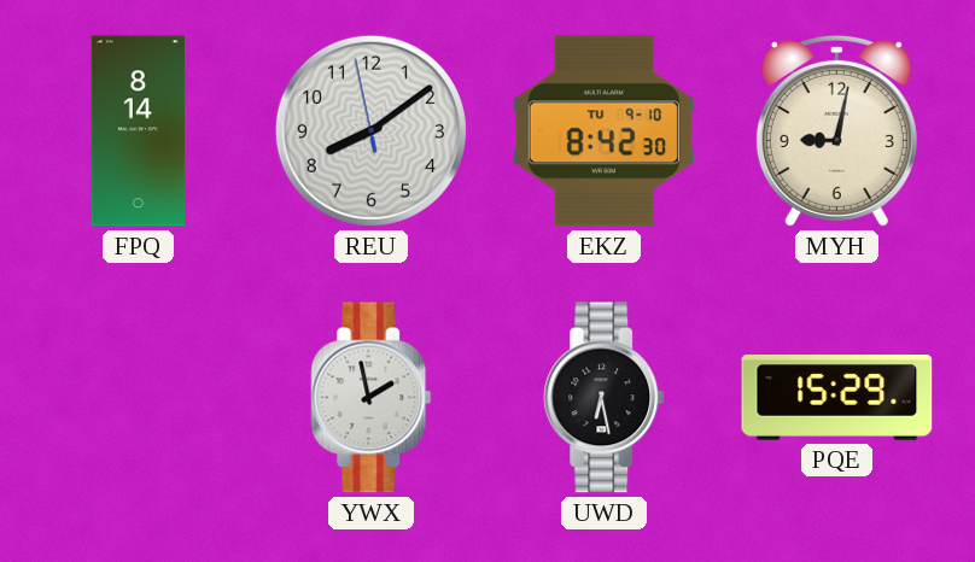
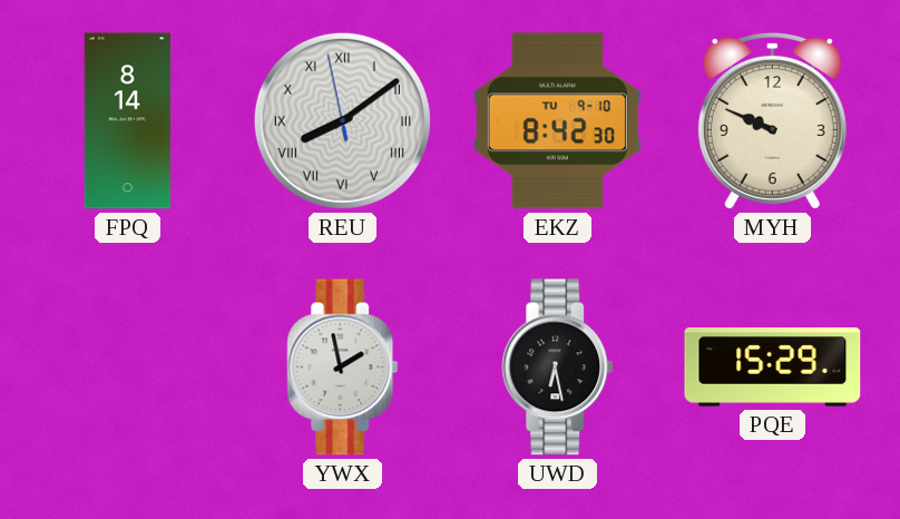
REU numerals: Arabic -> Roman (342, 120)
MYH: 9:02 -> 9:49 (772, 120)
